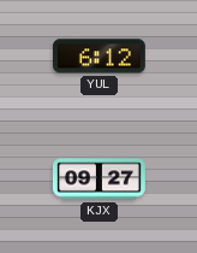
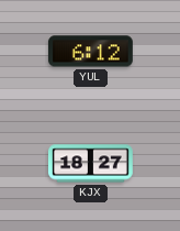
KJX: 09:27 -> 18:27 (91, 164)
